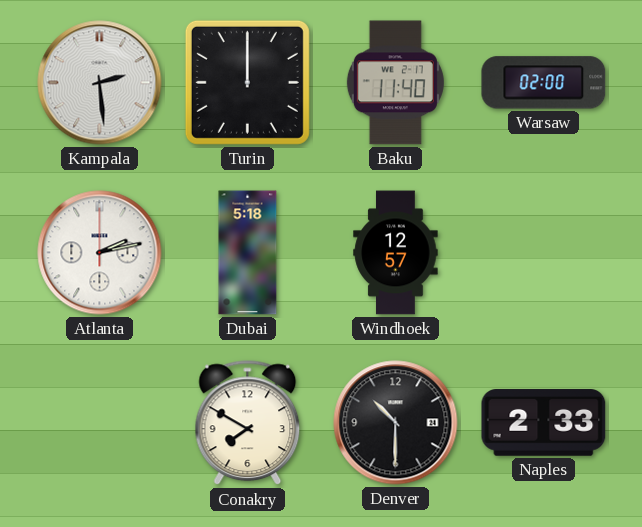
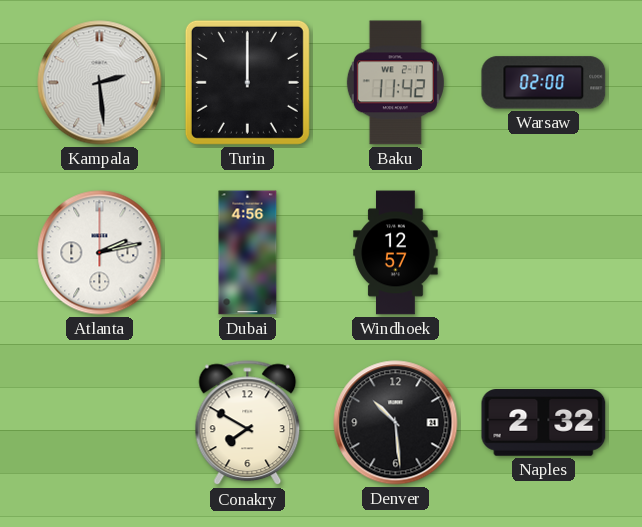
Baku: 11:40 -> 11:42 (395, 83)
Dubai: 5:18 -> 4:56 (248, 253)
Denver: 10:30 -> 10:29 (396, 423)
Naples: 2:33 -> 2:32 (544, 423)
